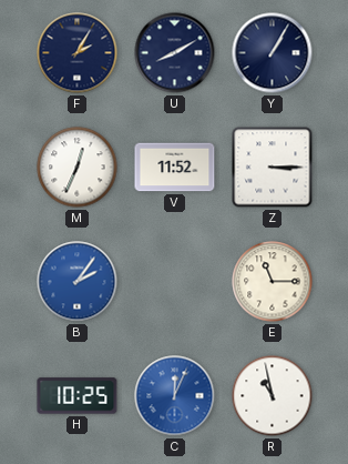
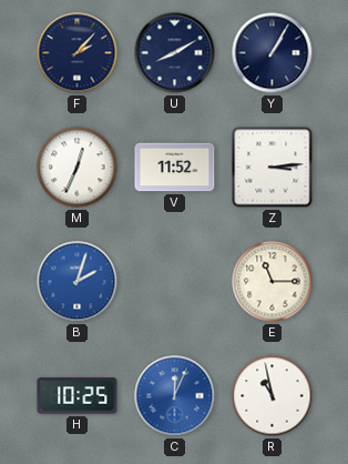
F: 2:05 -> 2:07 (78, 53)
Z: 3:15 -> 3:14 (273, 168)
B: 2:06 -> 2:03 (78, 282)
